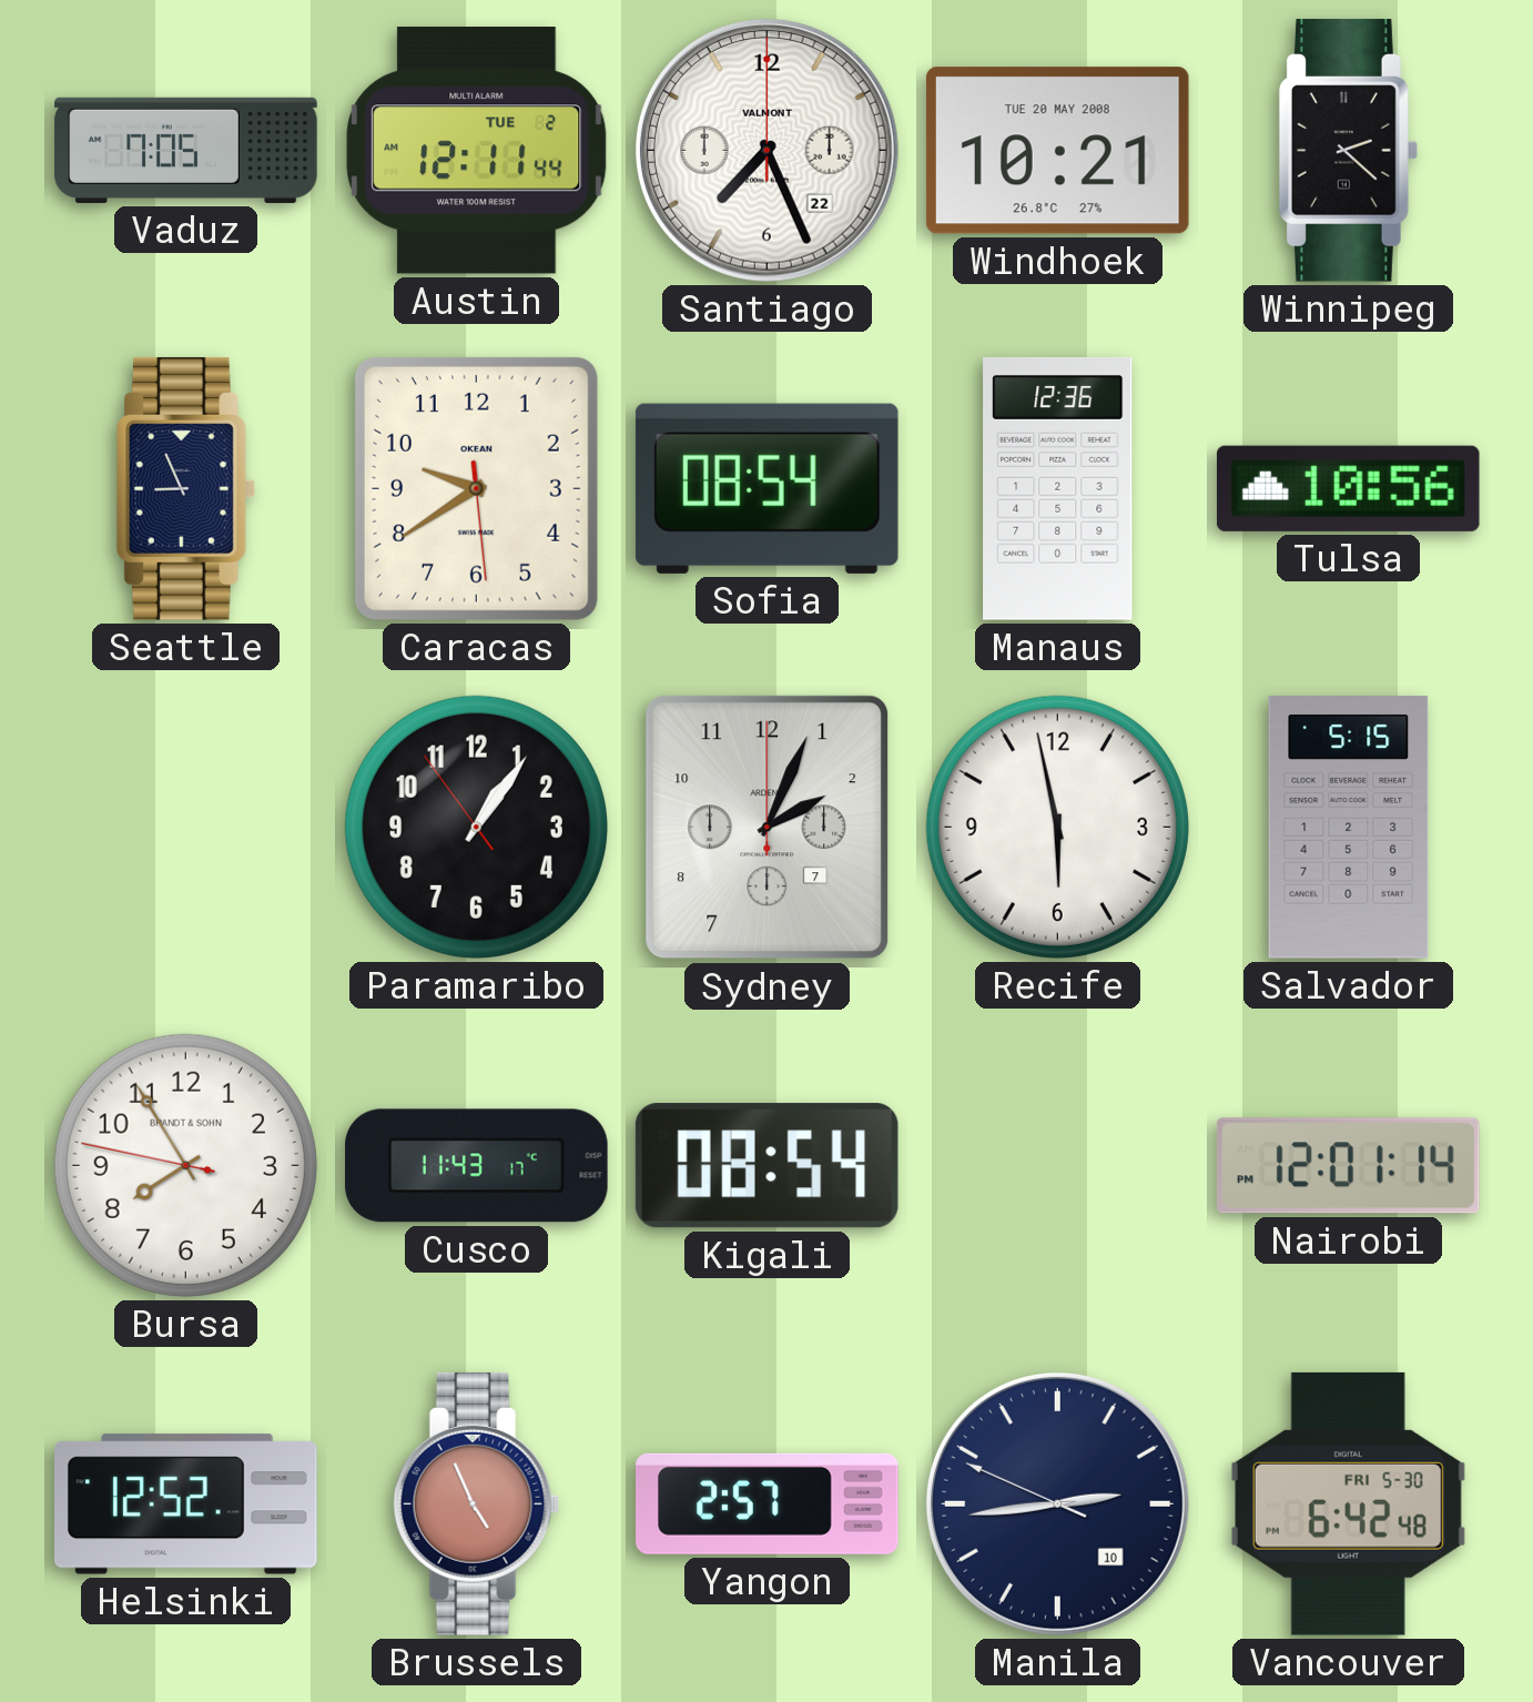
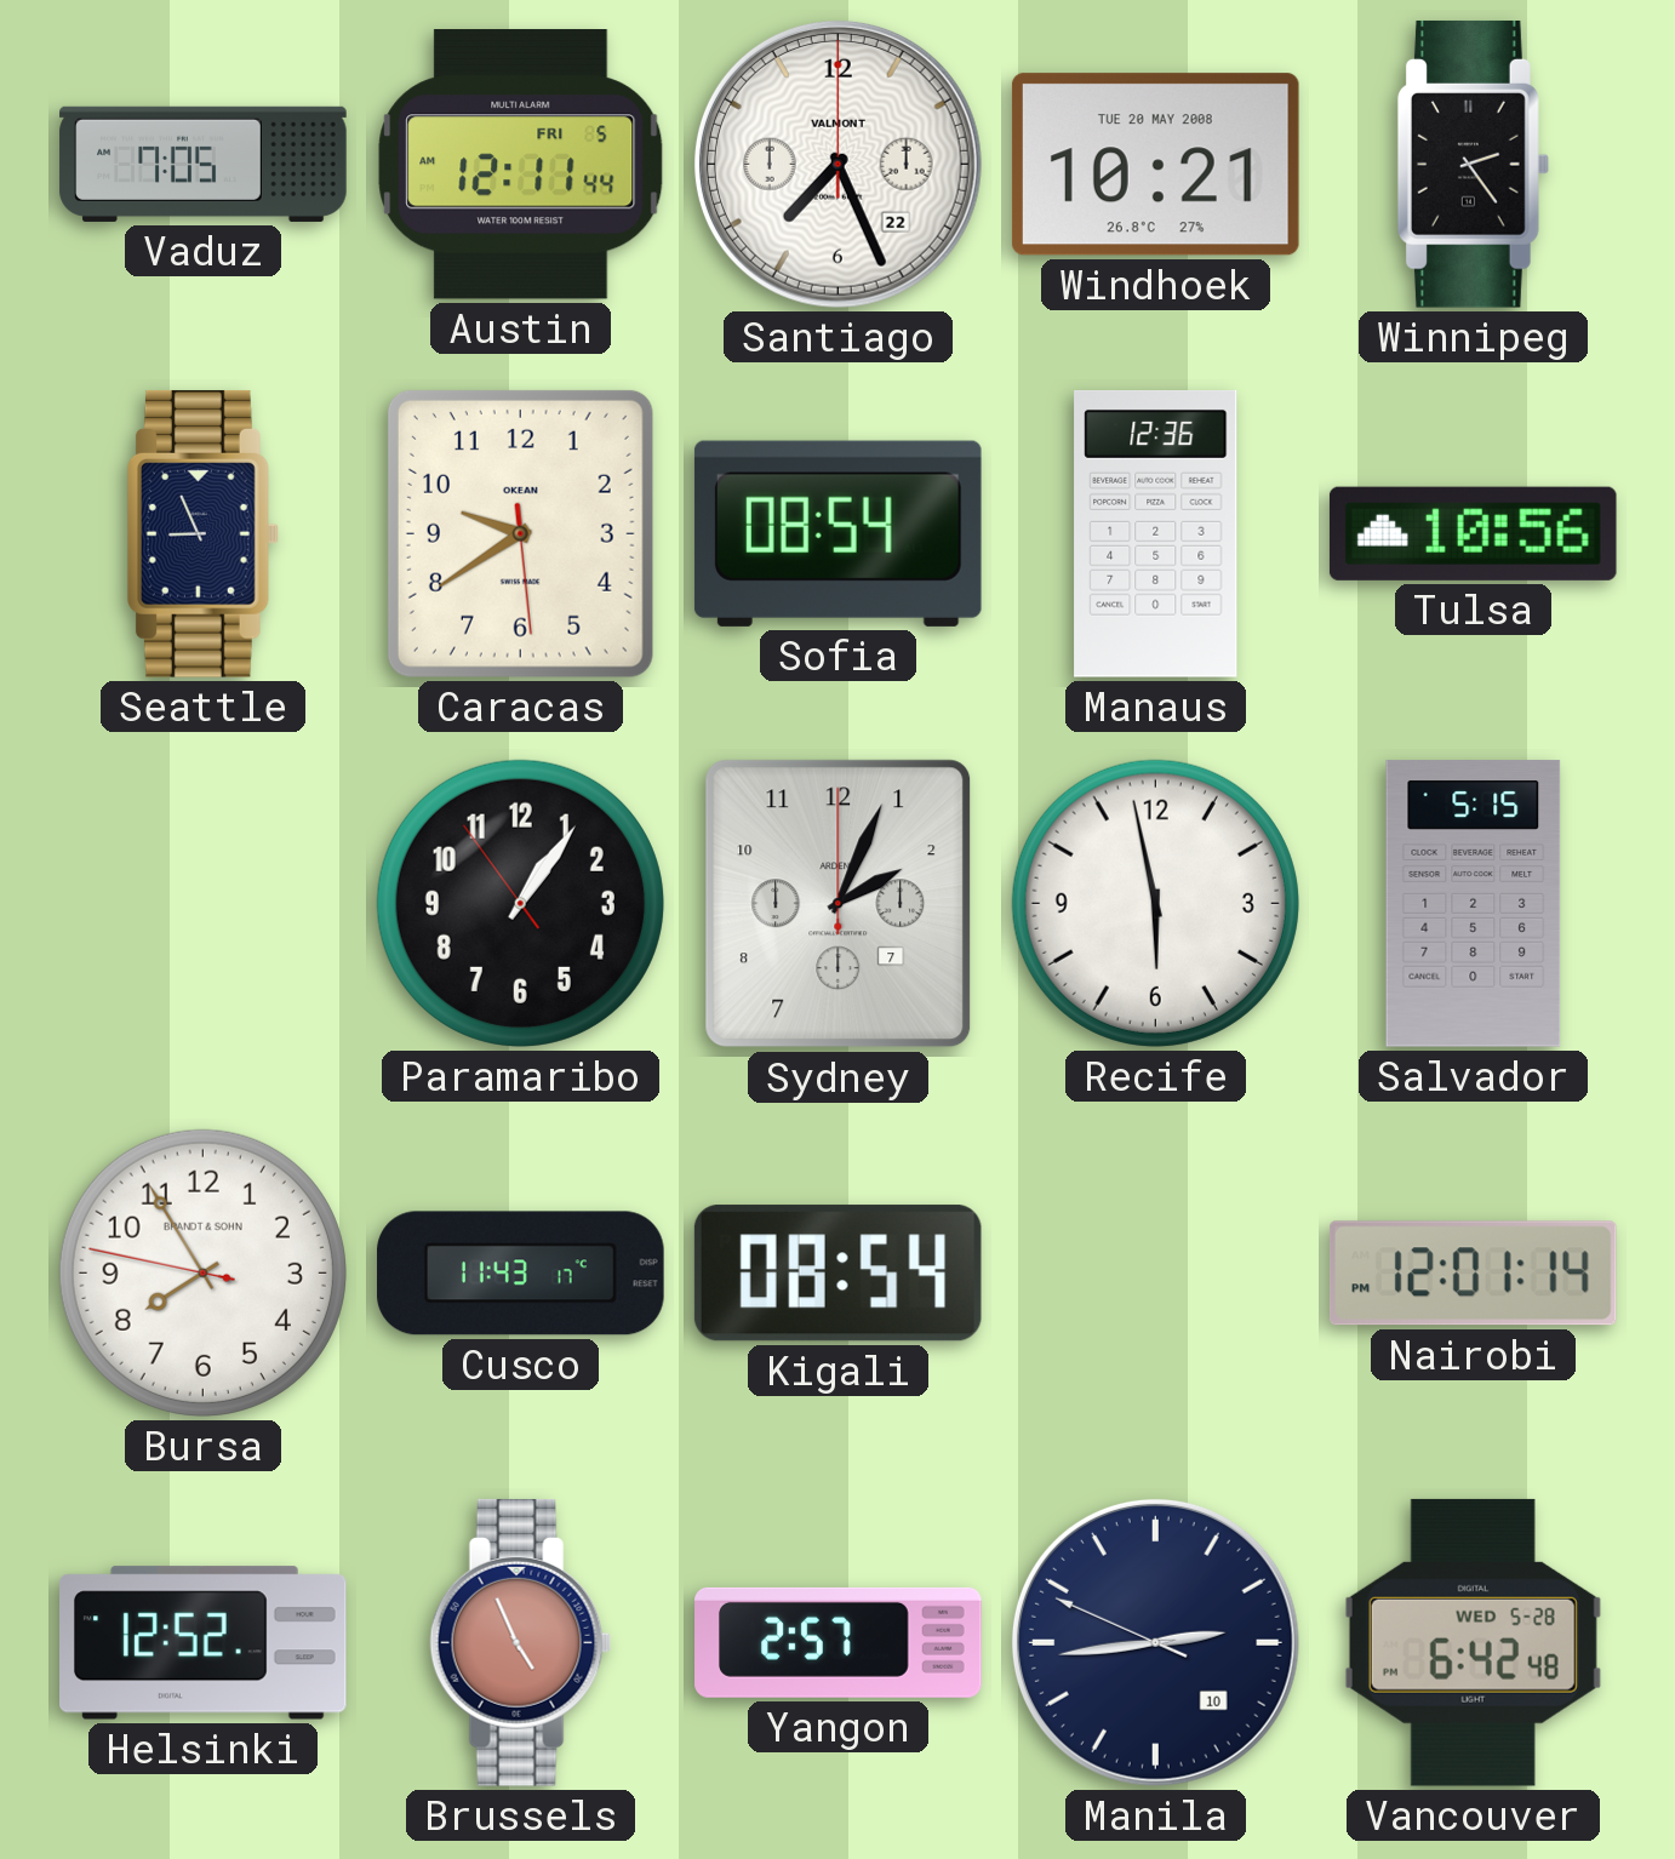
Austin date: TUE 2 -> FRI 5 (521, 165)
Winnipeg: 2:22 -> 2:24 (1473, 164)
Vancouver date: FRI 5-30 -> WED 5-28 (1473, 1642)
